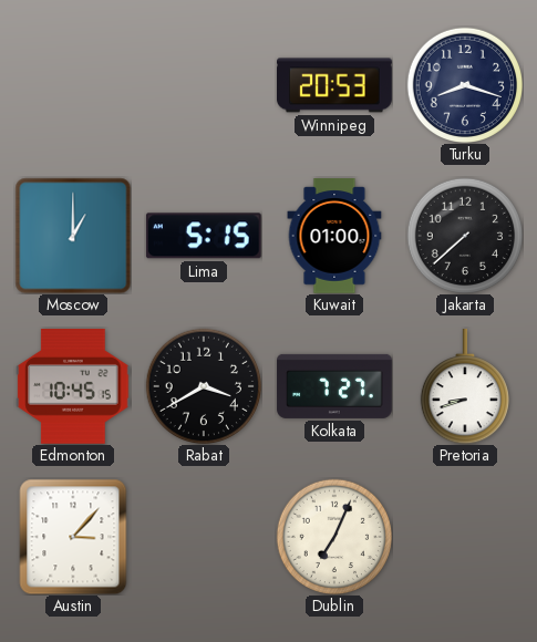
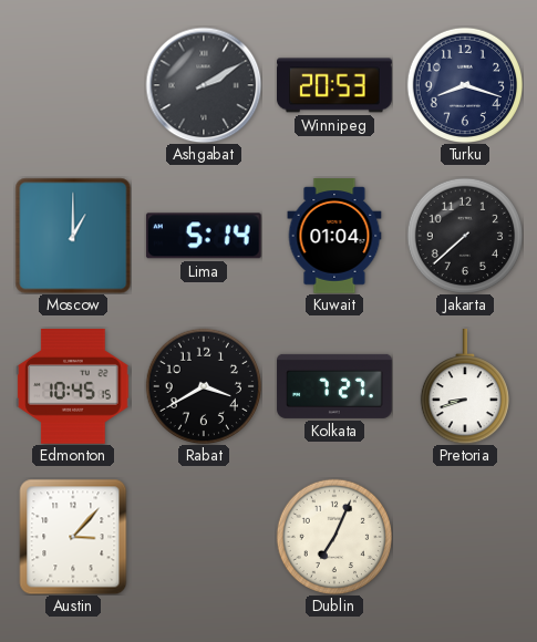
Ashgabat: none -> 2:10 (204, 85)
Lima: 5:15 -> 5:14 (204, 236)
Kuwait: 01:00 -> 01:04 (334, 236)
